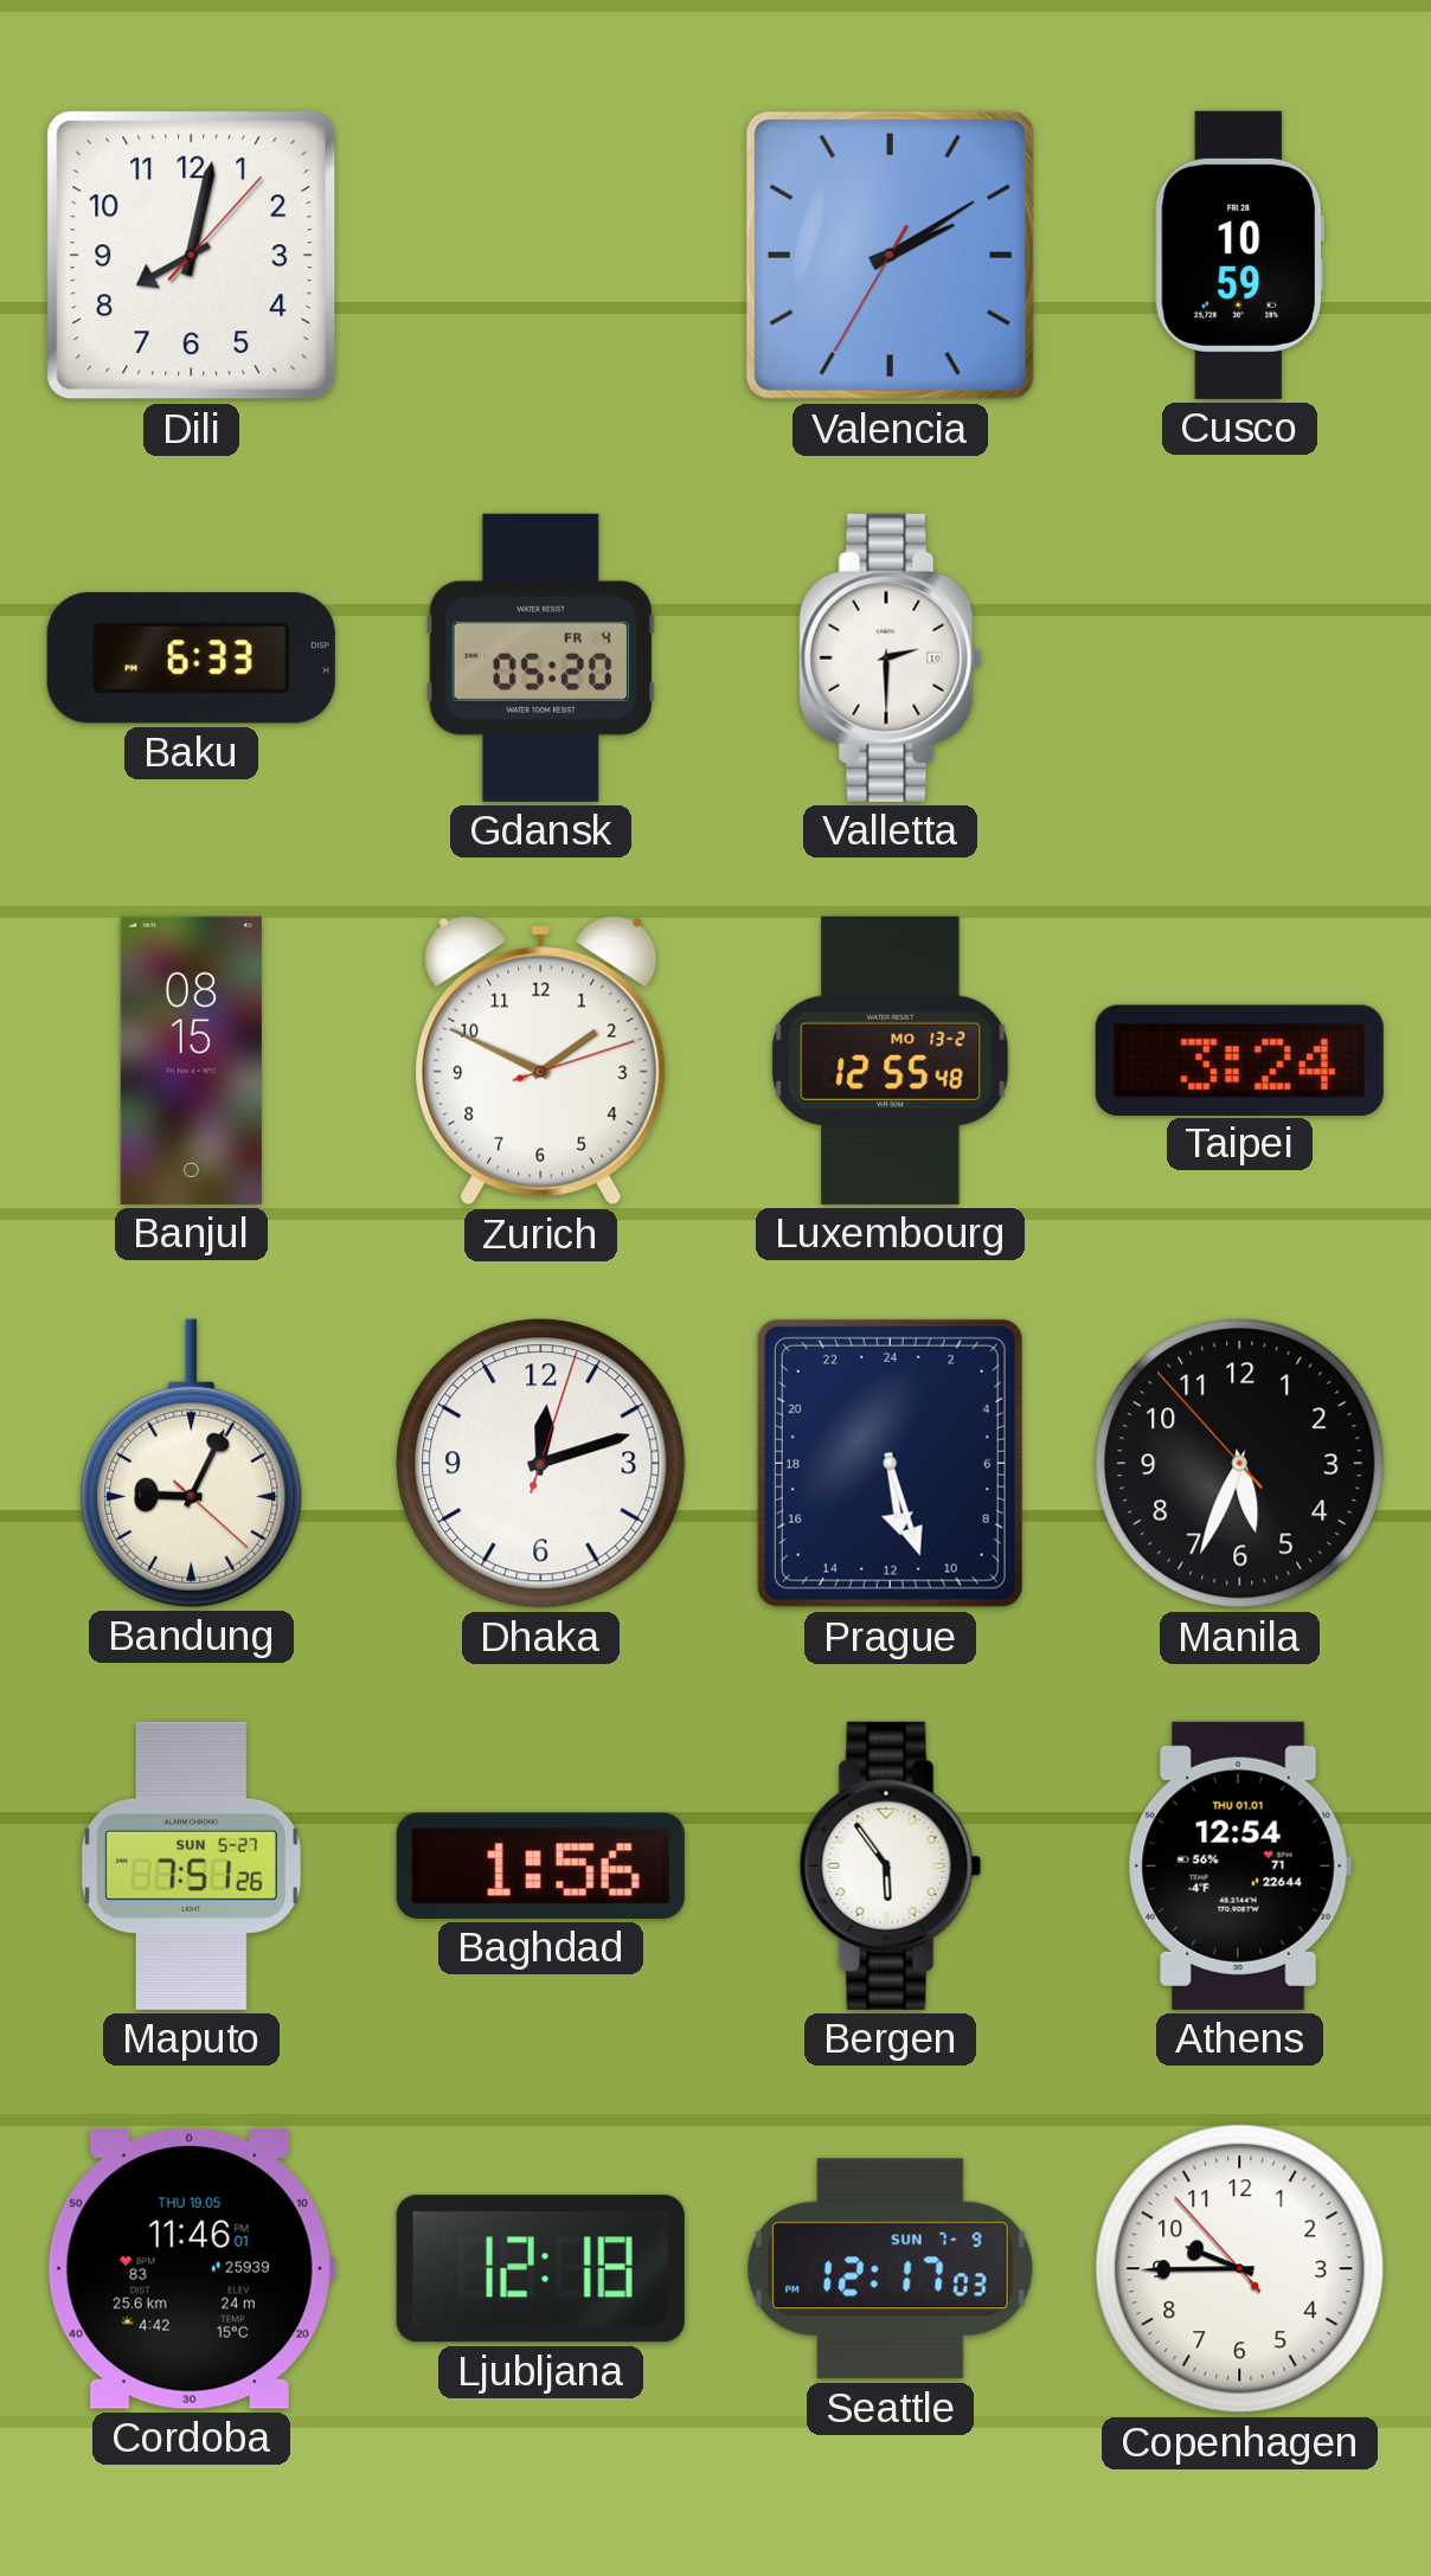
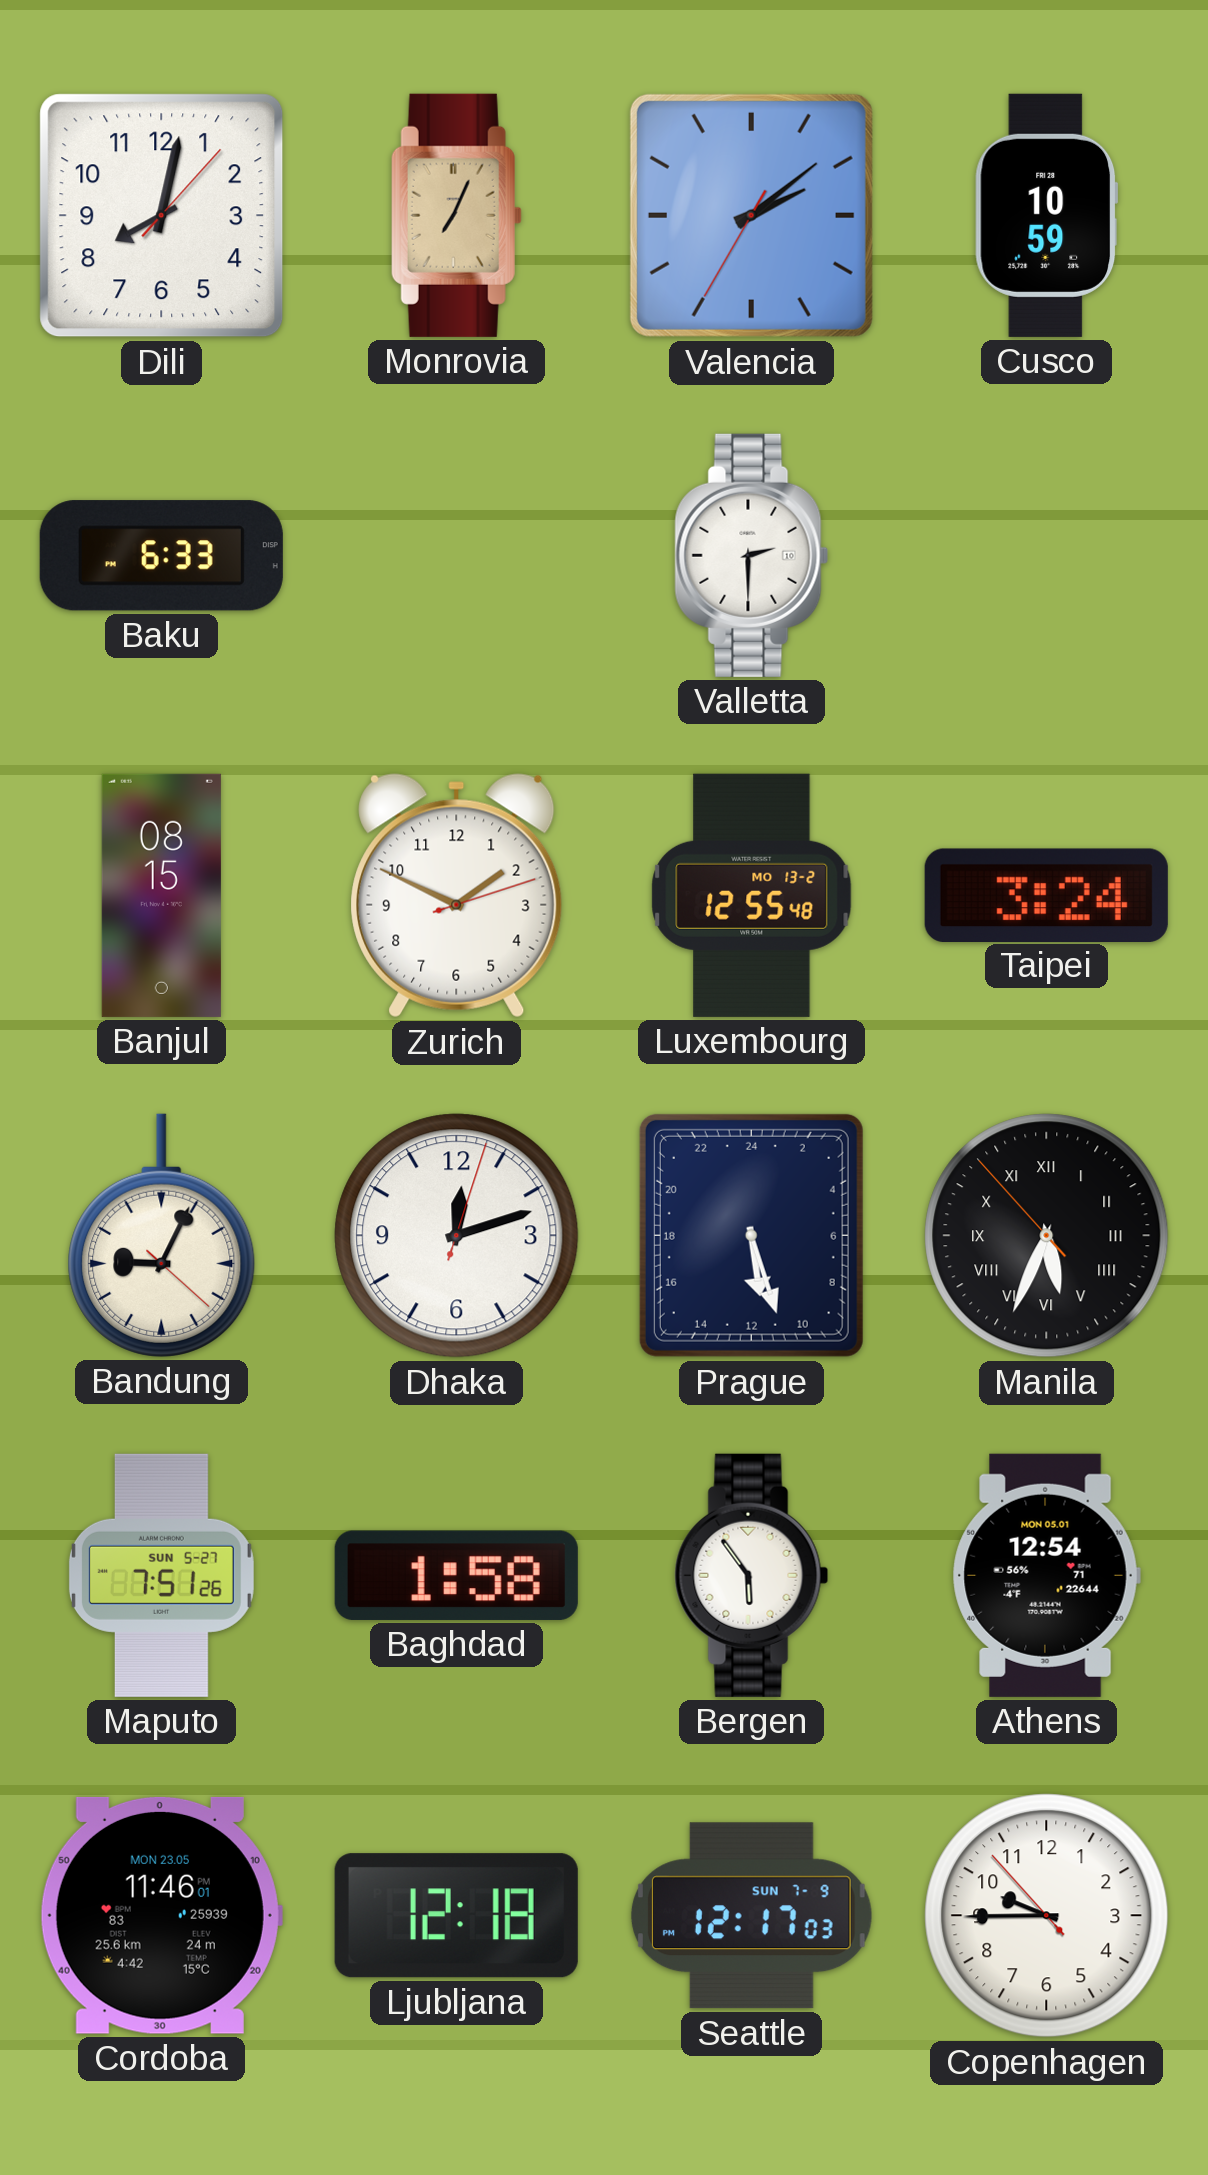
Monrovia: none -> 7:04 (456, 215)
Valencia: 2:09 -> 2:08 (751, 215)
Gdansk: 05:20 -> none (540, 657)
Manila numerals: Arabic -> Roman (1047, 1236)
Baghdad: 1:56 -> 1:58 (456, 1575)
Athens date: THU 01.01 -> MON 05.01 (1046, 1575)
Cordoba date: THU 19.05 -> MON 23.05 (161, 1915)
